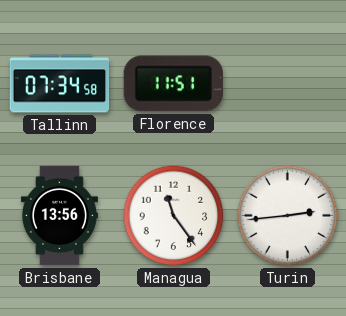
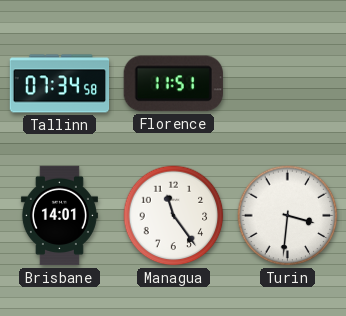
Brisbane: 13:56 -> 14:01 (59, 216)
Turin: 2:44 -> 3:31 (288, 216)
